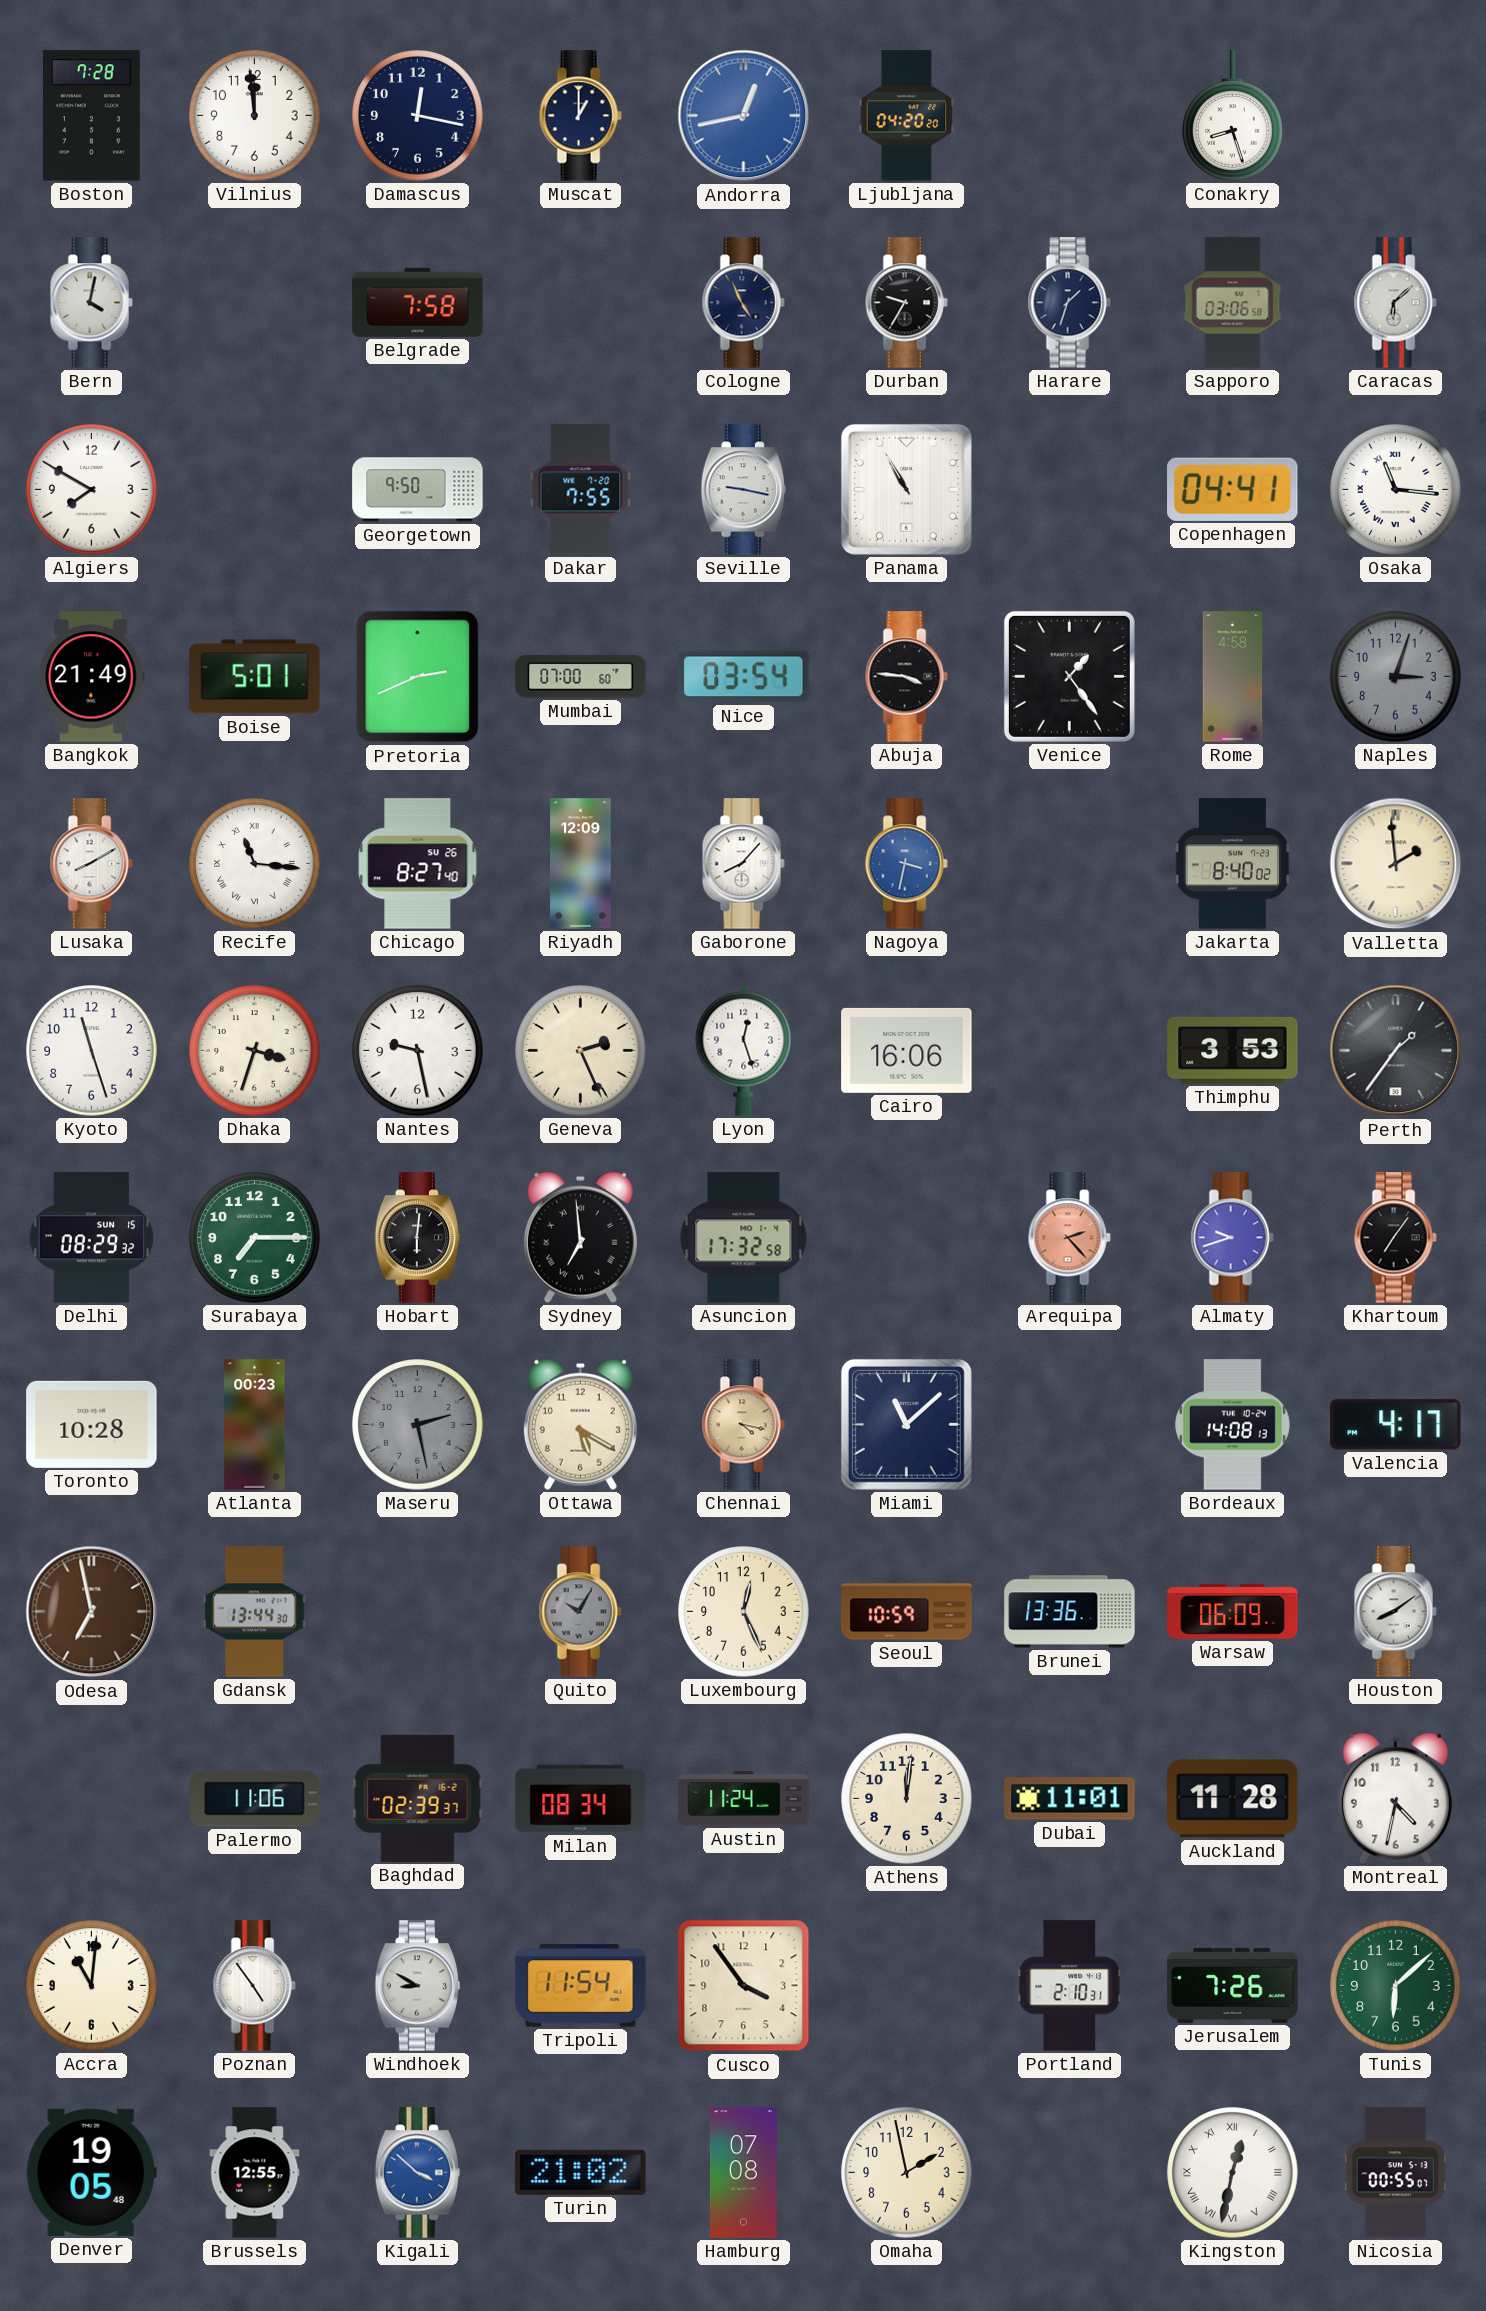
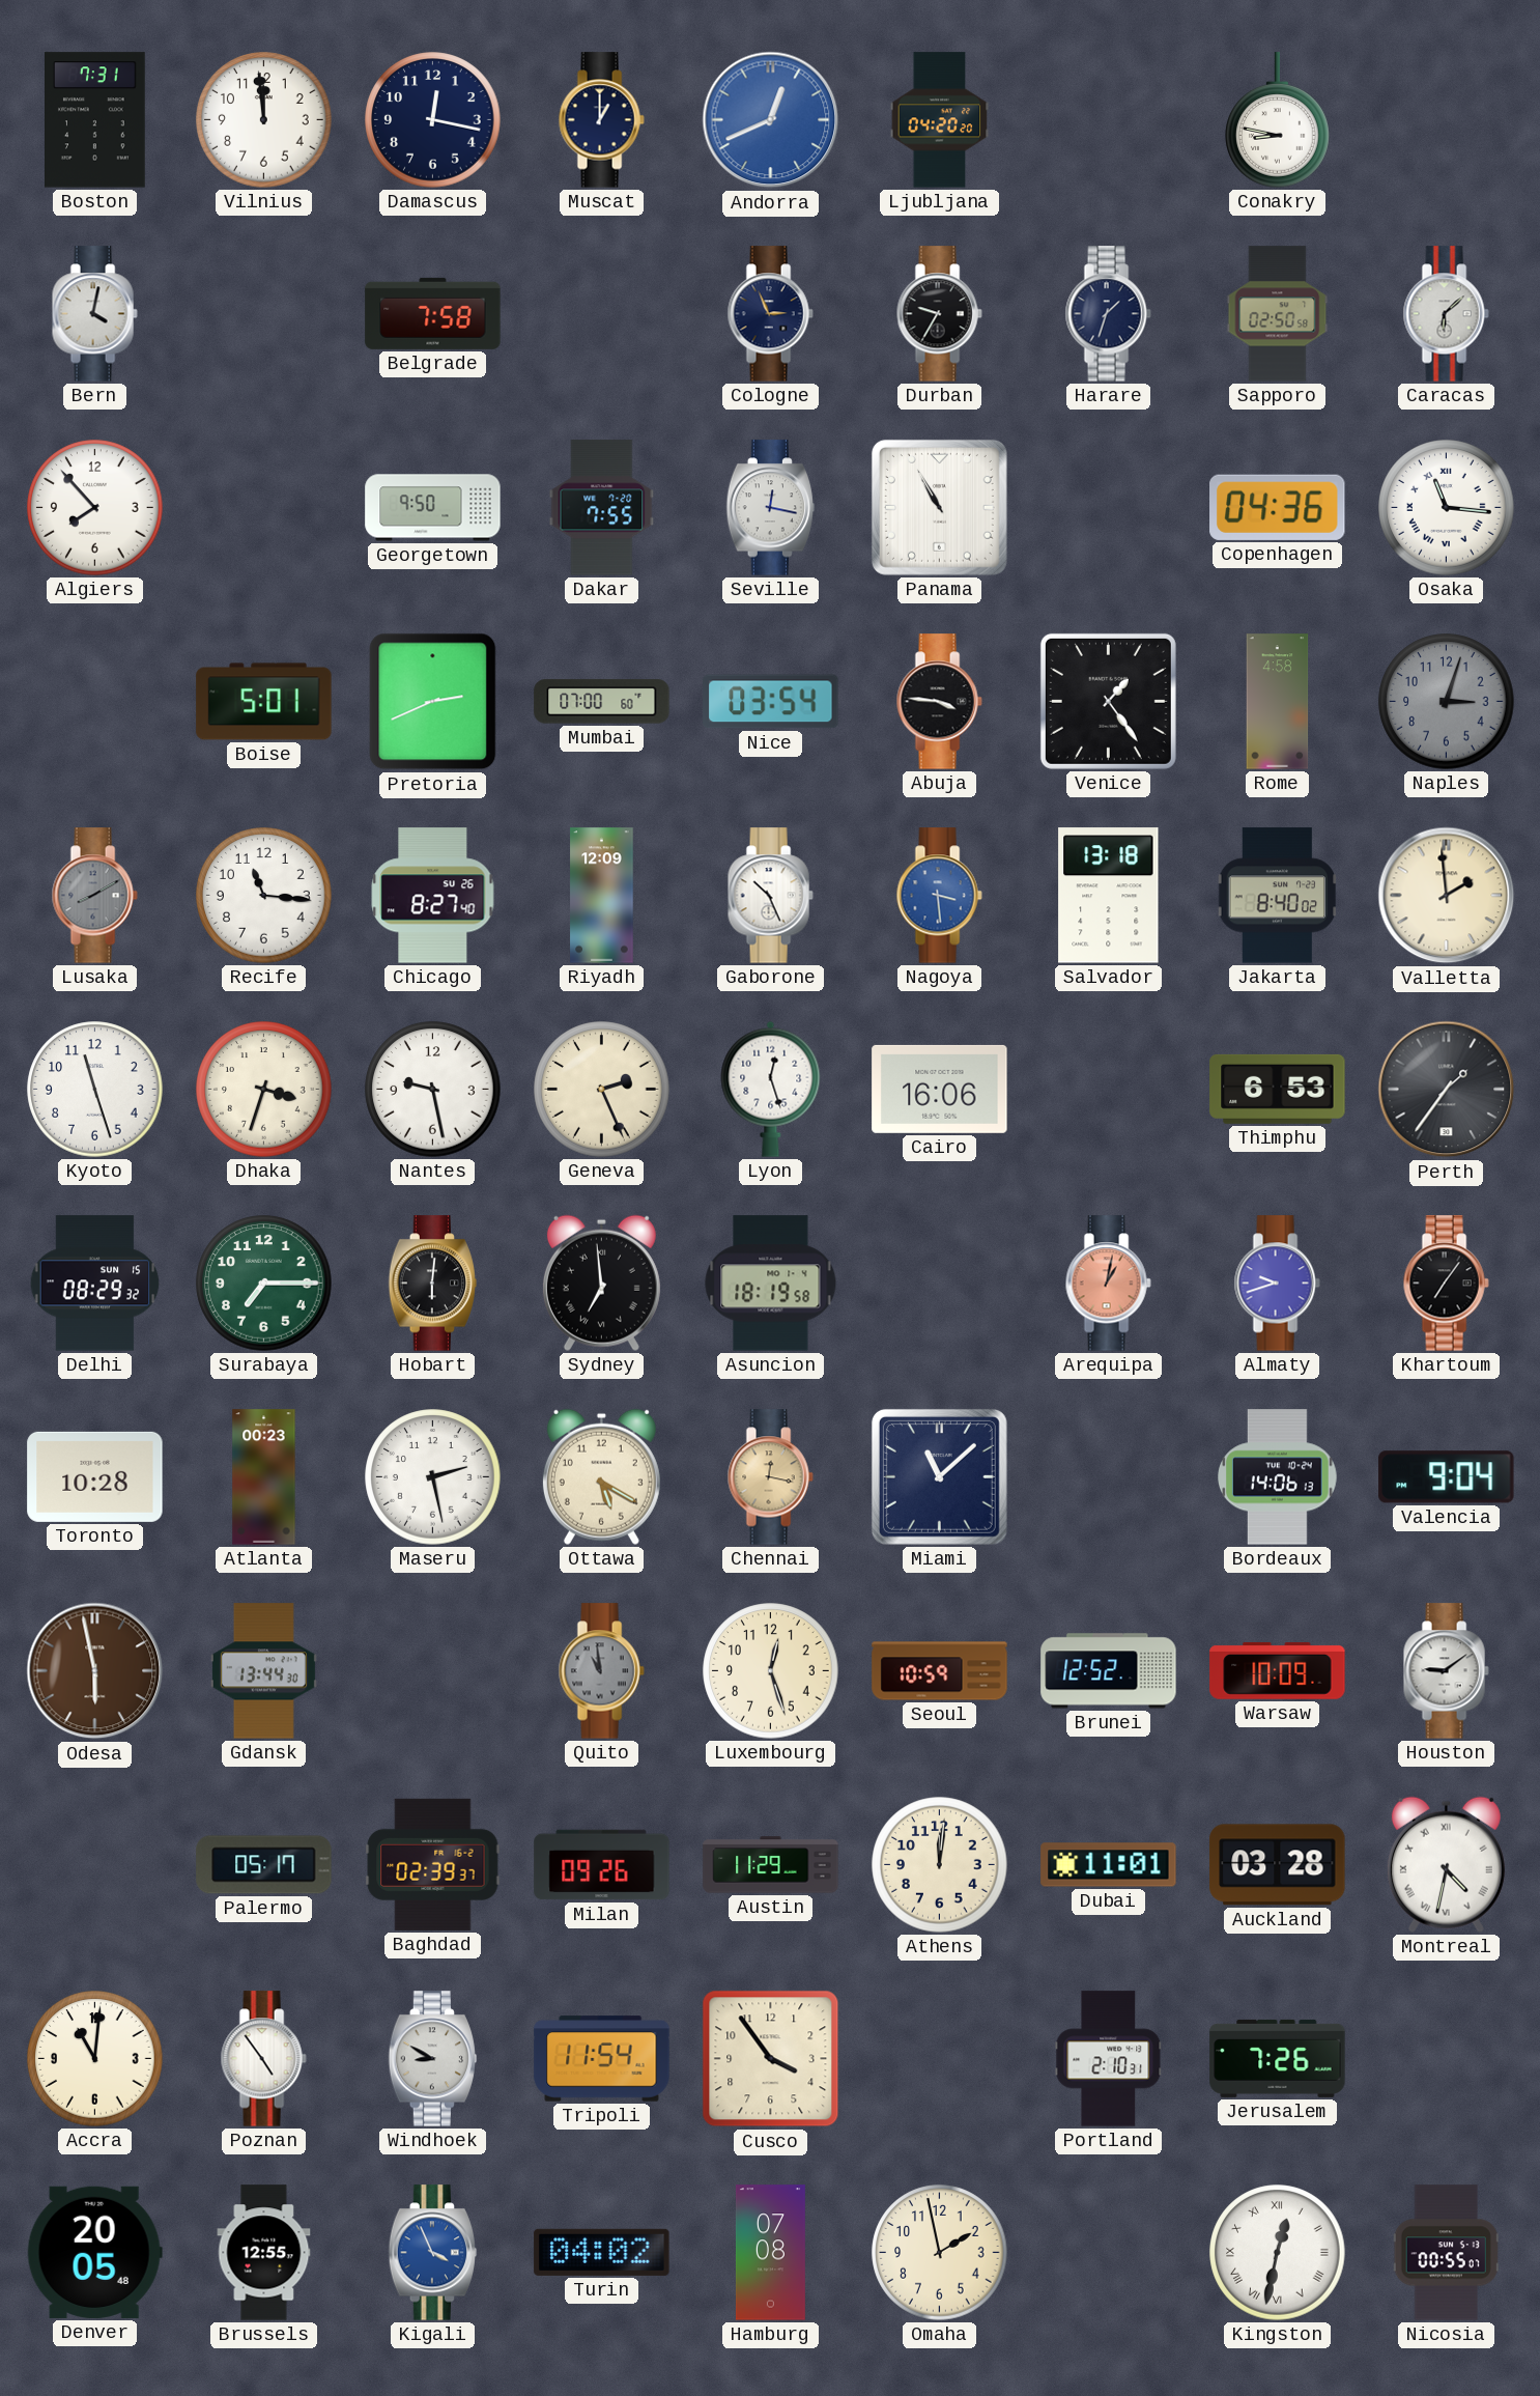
Boston: 7:28 -> 7:31 (95, 120)
Andorra: 12:43 -> 12:41 (771, 120)
Conakry: 8:27 -> 8:47 (1278, 120)
Cologne: 4:56 -> 2:56 (770, 314)
Sapporo: 03:06 -> 02:50 (1278, 314)
Algiers: 7:50 -> 7:53 (95, 508)
Seville: 9:17 -> 12:17 (771, 508)
Copenhagen: 04:41 -> 04:36 (1278, 507)
Bangkok: 21:49 -> none (92, 677)
Lusaka dial: white -> grey (94, 896)
Recife numerals: Roman -> Arabic (264, 896)
Gaborone: 8:07 -> 10:26 (770, 896)
Nagoya: 3:32 -> 3:29 (939, 896)
Salvador: none -> 13:18 (1109, 896)
Thimphu: 3:53 -> 6:53 (1278, 1089)
Asuncion: 17:32 -> 18:19 (771, 1284)
Arequipa: 2:23 -> 1:02 (1108, 1284)
Maseru dial: grey -> white (433, 1477)
Chennai: 4:17 -> 12:17 (770, 1477)
Bordeaux: 14:08 -> 14:06 (1278, 1477)
Valencia: 4:17 -> 9:04 (1447, 1477)
Odesa: 6:58 -> 5:58 (95, 1671)
Quito: 10:05 -> 10:59 (601, 1671)
Luxembourg: 12:26 -> 12:27 (771, 1671)
Brunei: 13:36 -> 12:52 (1109, 1671)
Warsaw: 06:09 -> 10:09 (1278, 1671)
Houston: 8:09 -> 9:09 (1446, 1671)
Palermo: 11:06 -> 05:17 (264, 1865)
Milan: 08:34 -> 09:26 (602, 1865)
Austin: 11:24 -> 11:29 (771, 1865)
Auckland: 11:28 -> 03:28 (1278, 1865)
Montreal numerals: Arabic -> Roman (1446, 1864)
Tunis: 6:08 -> none (1396, 1986)
Denver: 19:05 -> 20:05 (94, 2252)
Kigali: 3:52 -> 3:56 (433, 2253)
Turin: 21:02 -> 04:02 (602, 2252)
